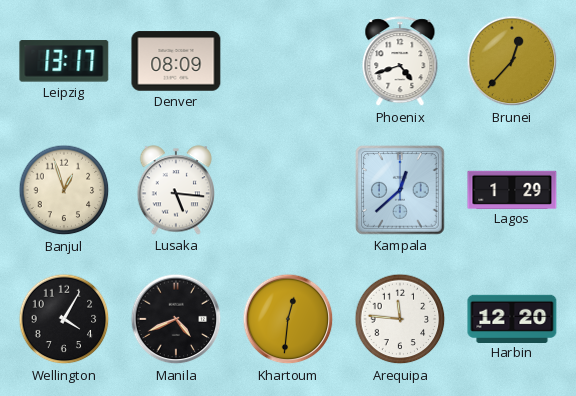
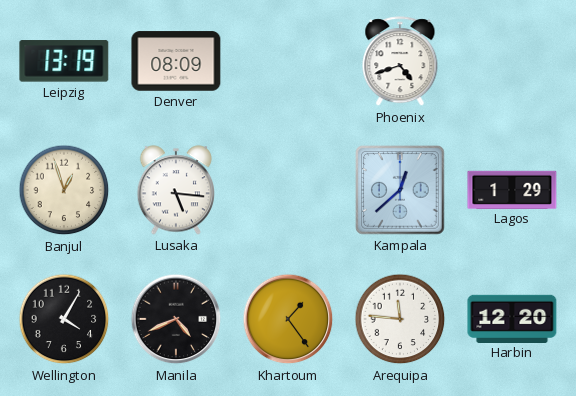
Leipzig: 13:17 -> 13:19 (64, 61)
Brunei: 12:37 -> none (512, 61)
Khartoum: 12:31 -> 1:24 (288, 319)
